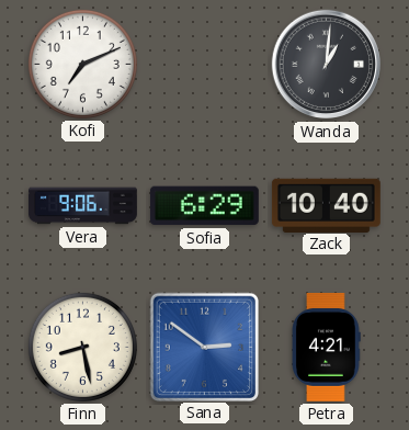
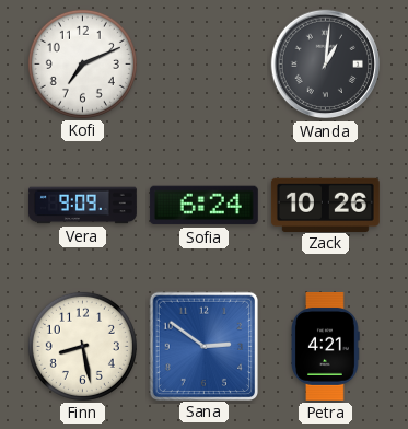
Vera: 9:06 -> 9:09 (83, 206)
Sofia: 6:29 -> 6:24 (203, 206)
Zack: 10:40 -> 10:26 (325, 205)
